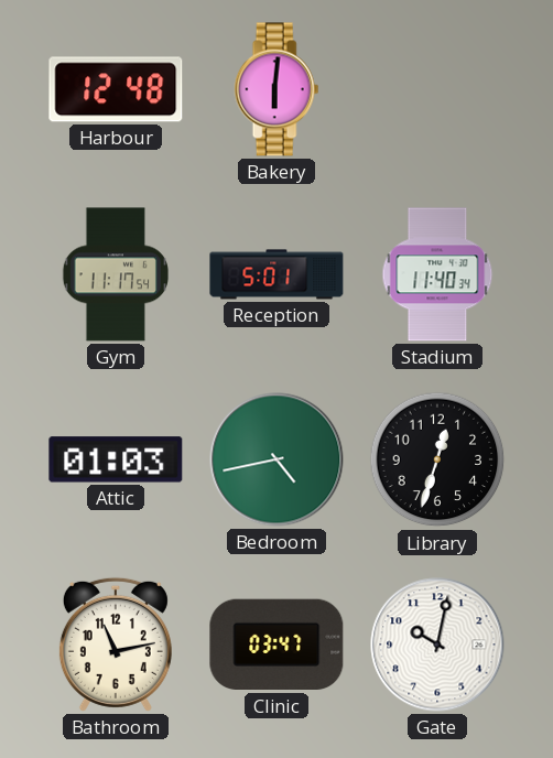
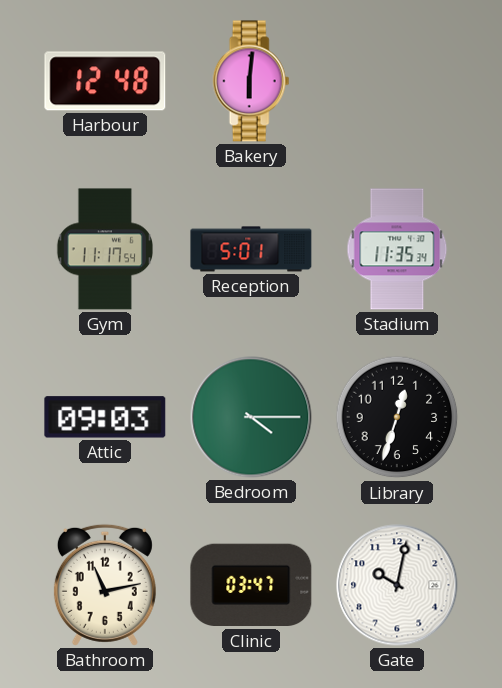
Stadium: 11:40 -> 11:35 (397, 249)
Attic: 01:03 -> 09:03 (105, 417)
Bedroom: 4:43 -> 4:15 (251, 417)
